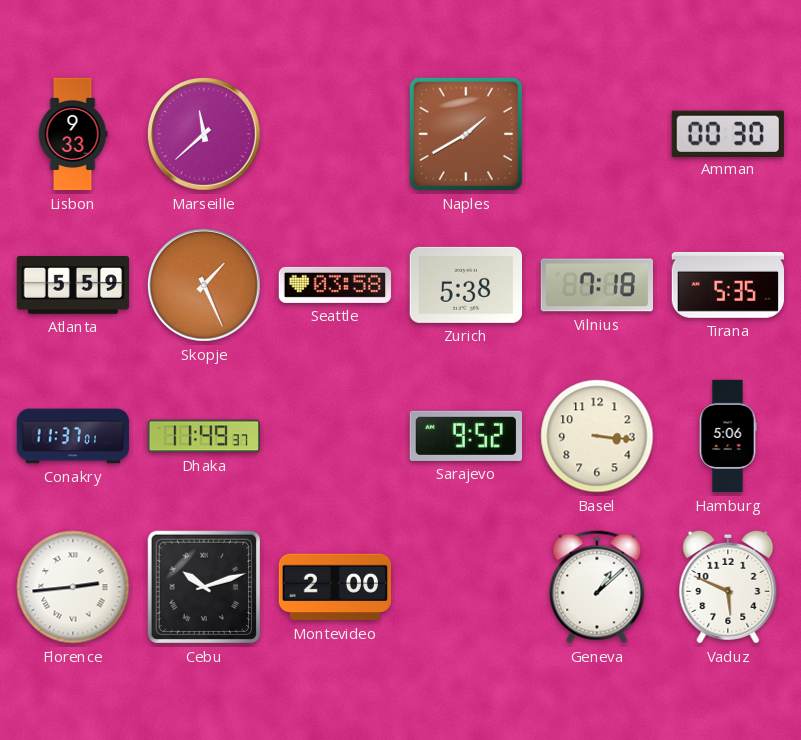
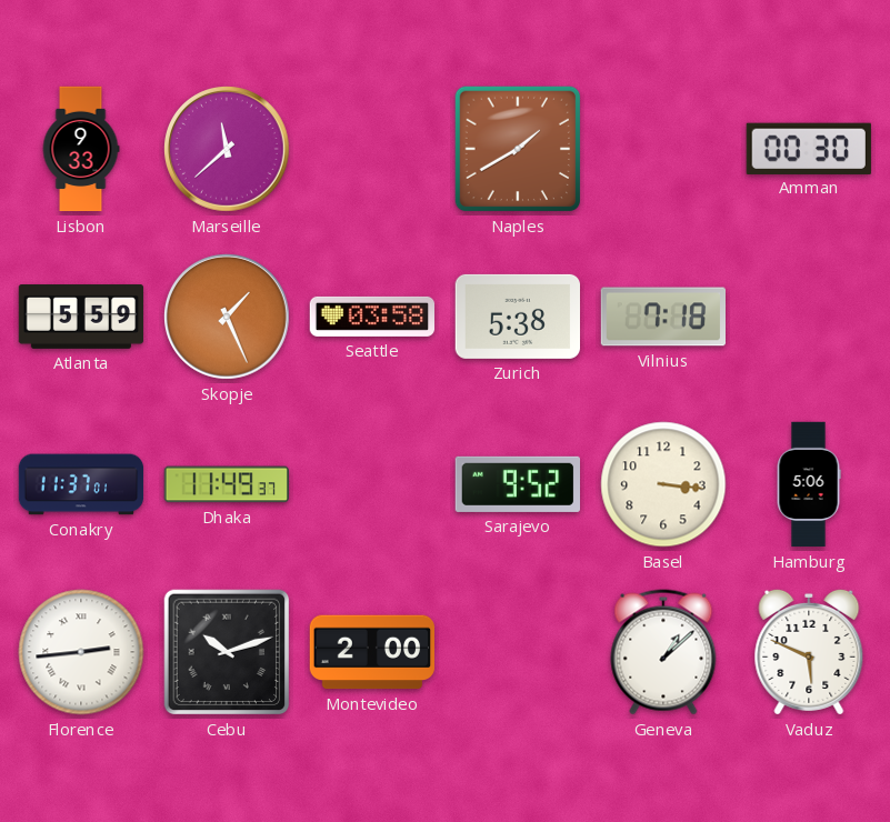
Tirana: 5:35 -> none (727, 285)
